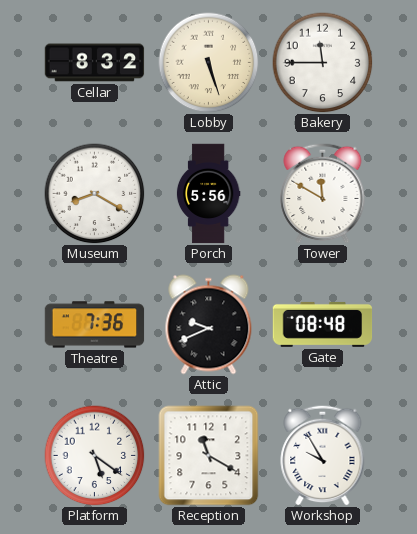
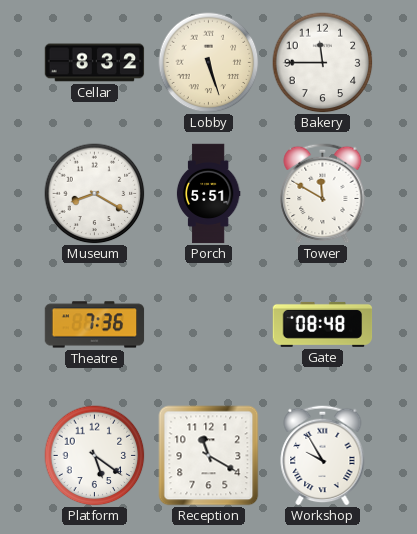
Porch: 5:56 -> 5:51 (208, 194)
Attic: 9:41 -> none (209, 325)
